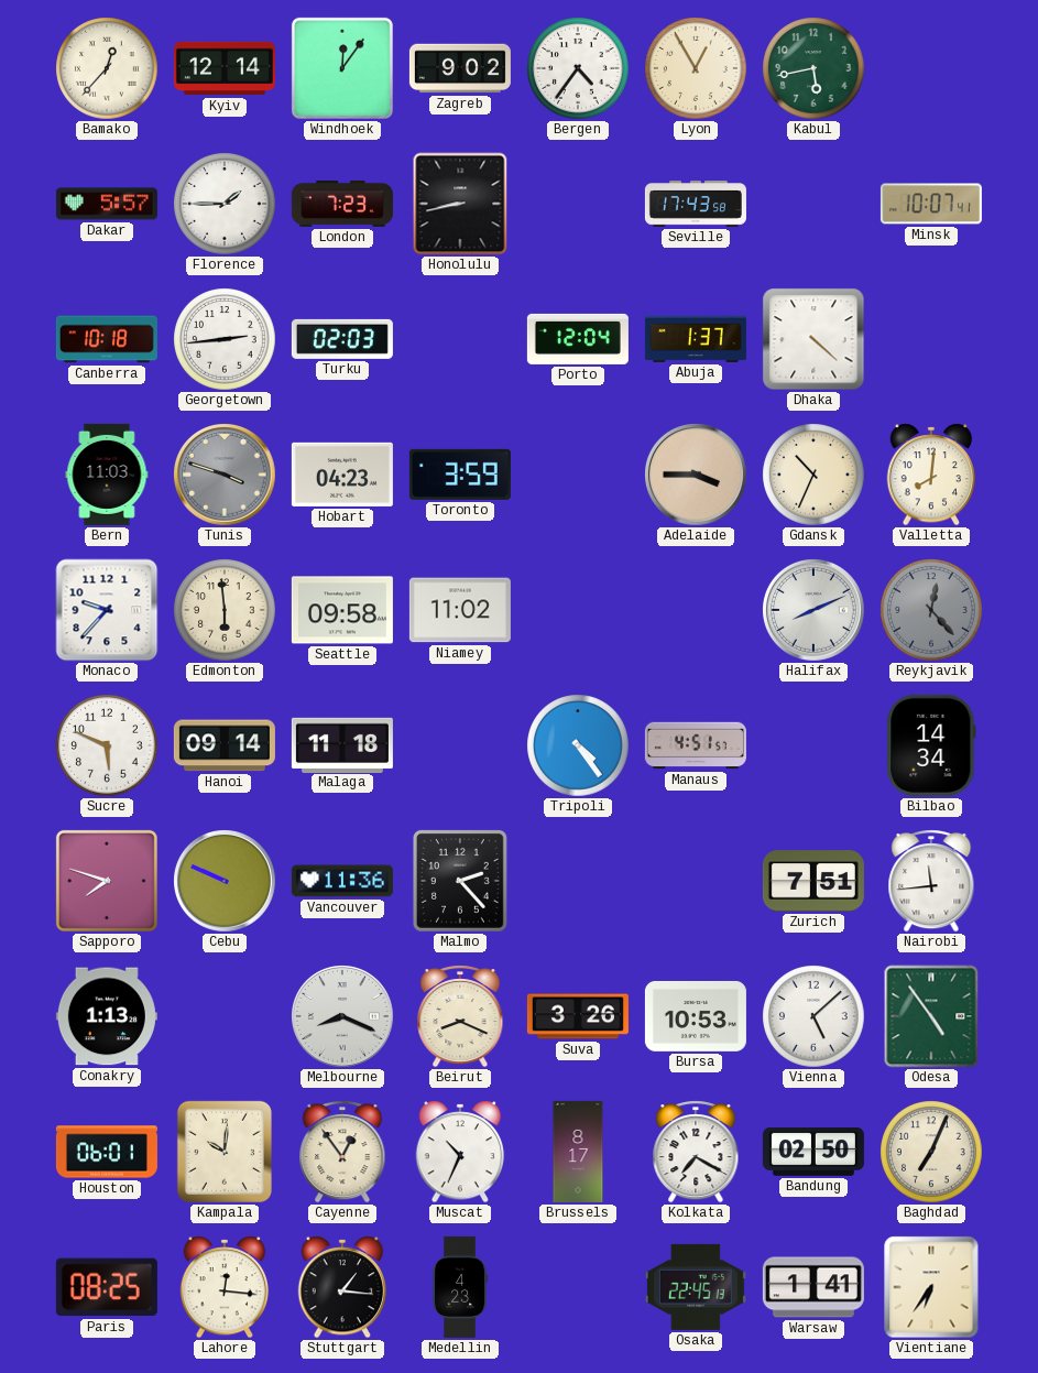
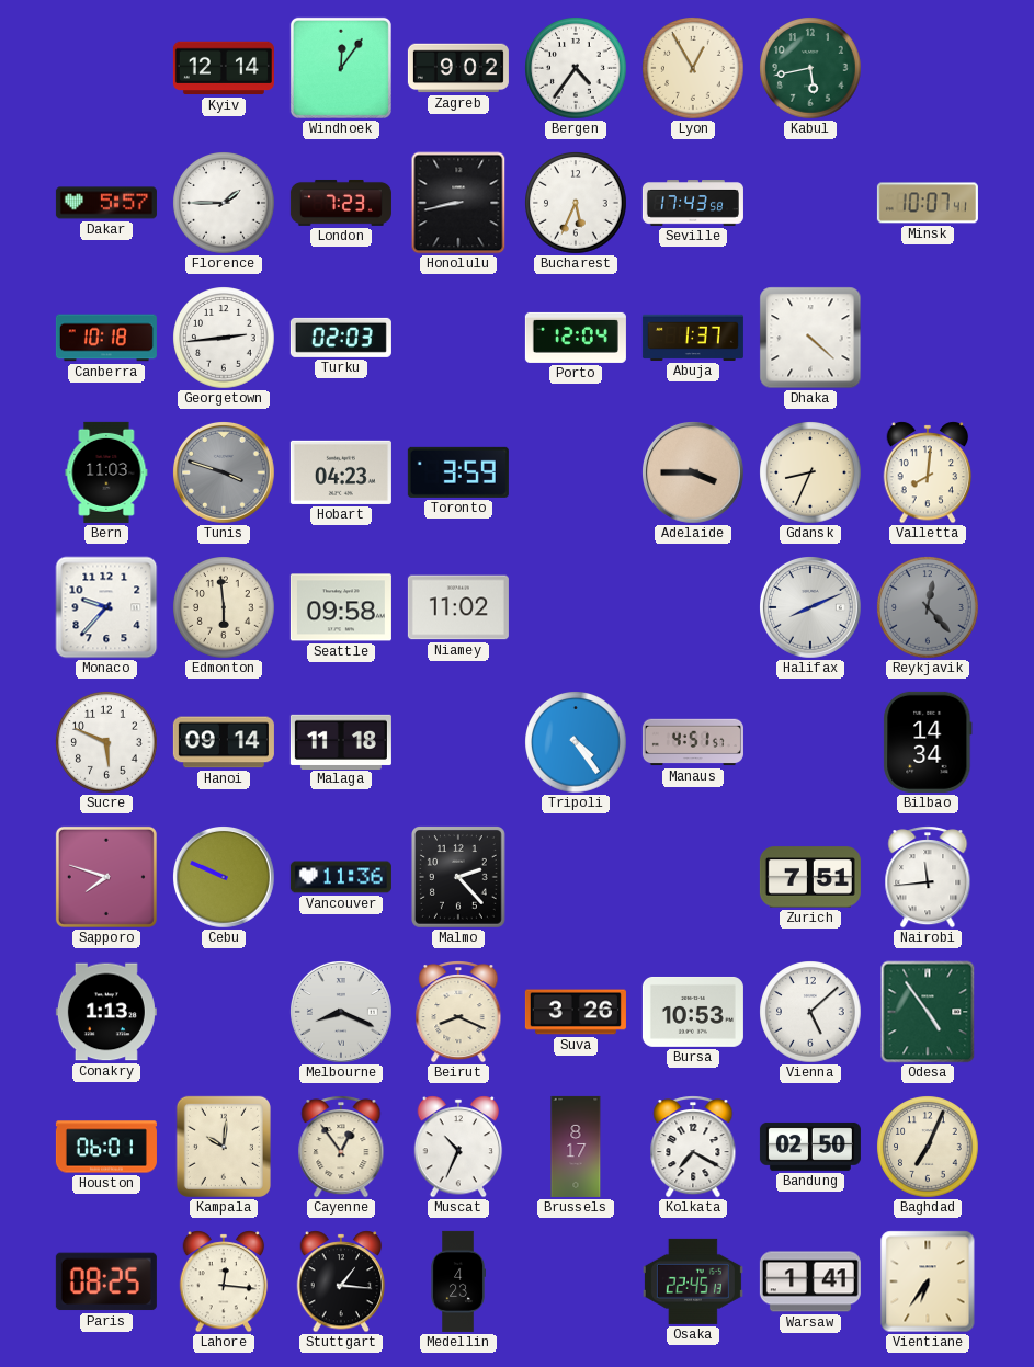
Bamako: 12:37 -> none (107, 68)
Bucharest: none -> 5:34 (576, 203)
Gdansk: 10:34 -> 8:34 (810, 472)
